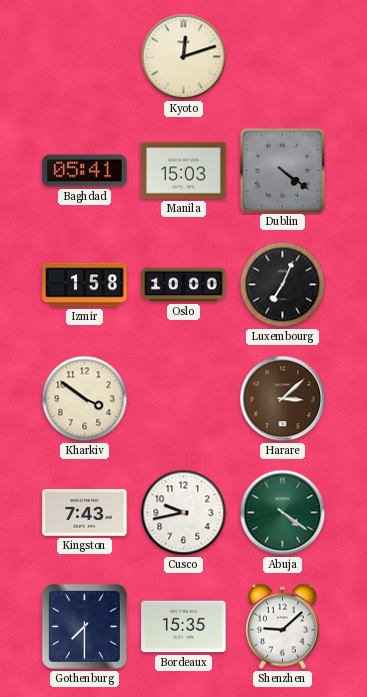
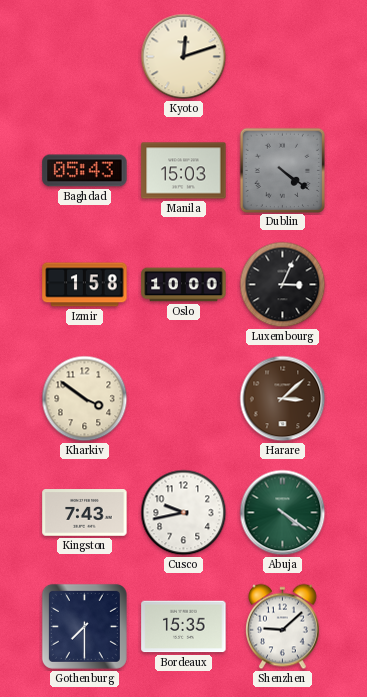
Baghdad: 05:41 -> 05:43 (85, 171)
Luxembourg: 7:04 -> 3:04 (283, 285)
